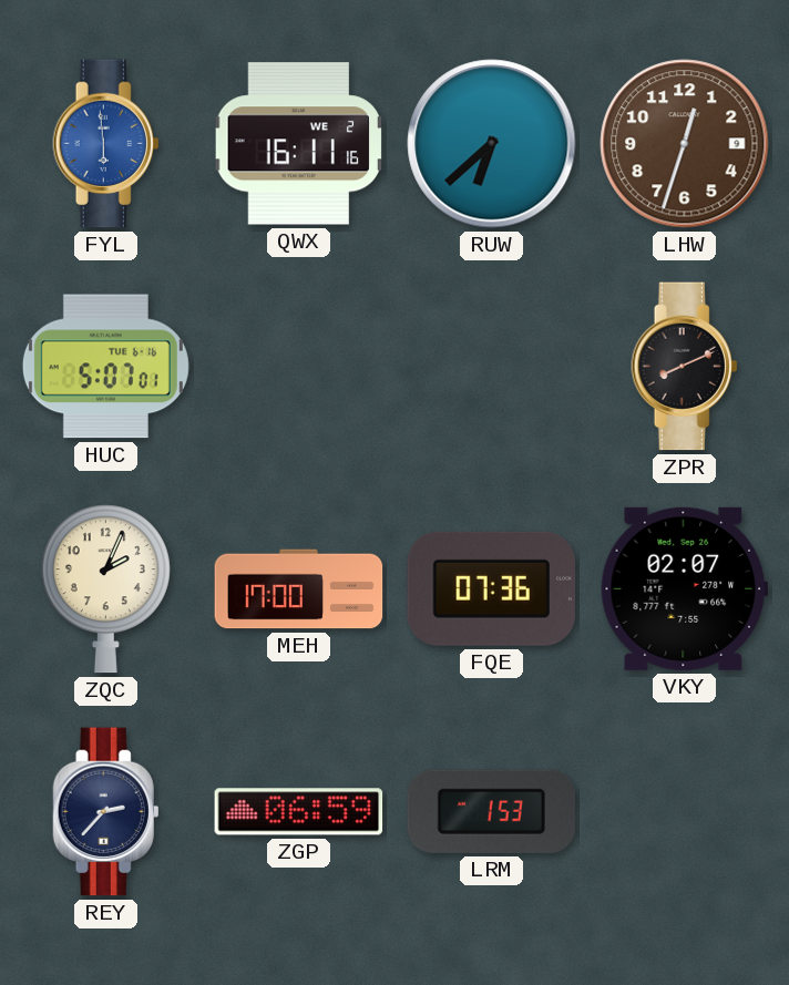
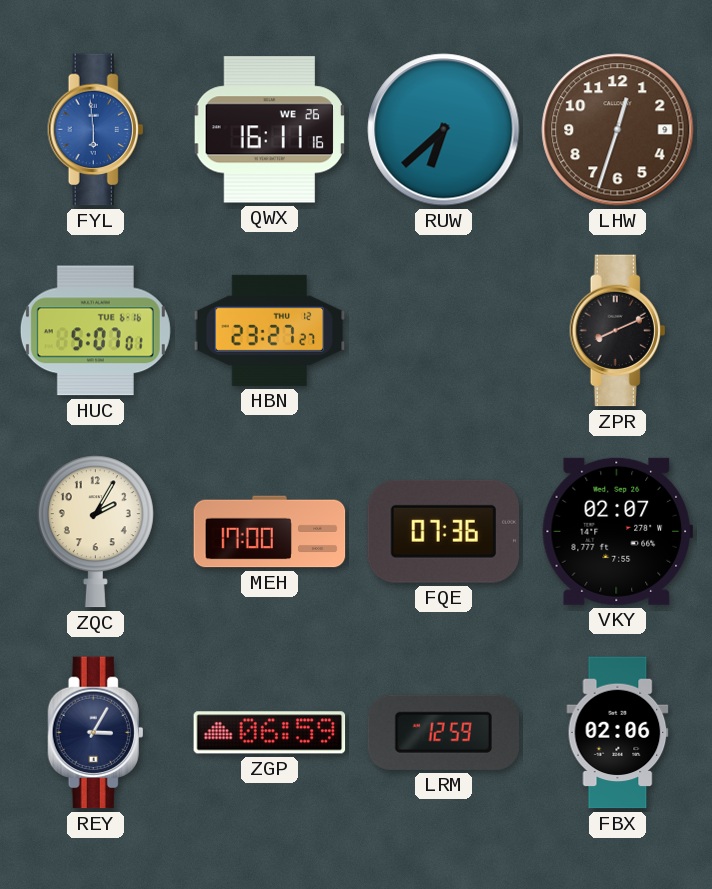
QWX date: WE 2 -> WE 26 (269, 130)
HBN: none -> 23:27 (270, 330)
ZQC: 2:04 -> 2:05 (95, 532)
REY: 2:37 -> 3:05 (96, 733)
LRM: 1:53 -> 12:59 (443, 732)
FBX: none -> 02:06 (618, 733)
